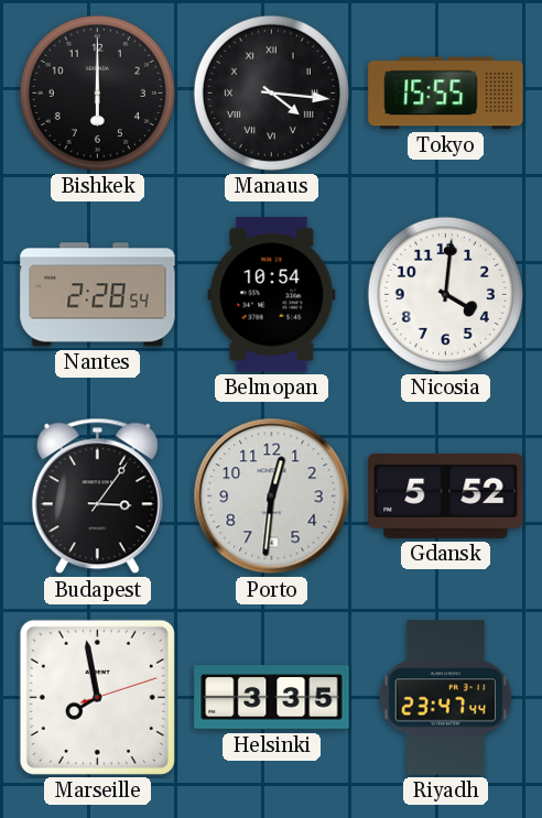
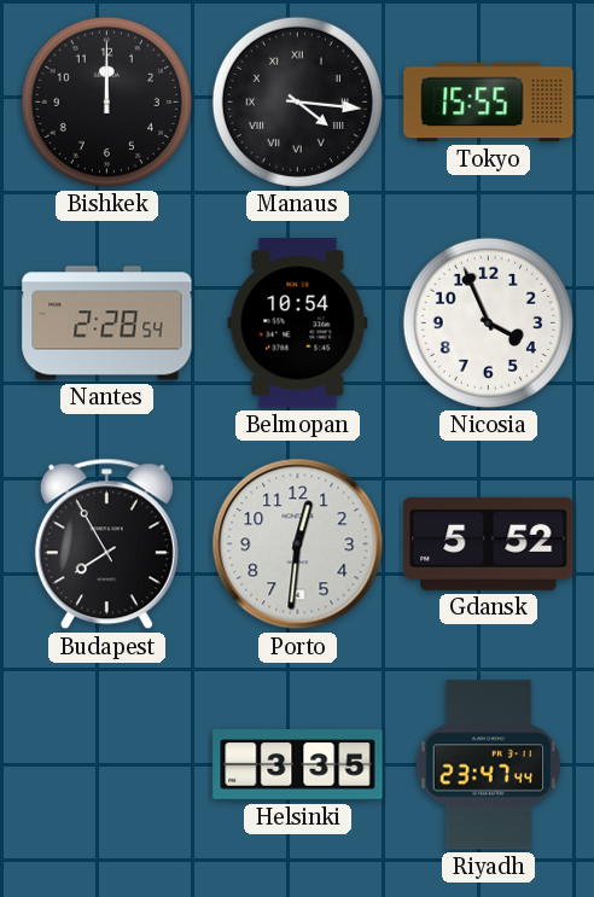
Bishkek: 6:00 -> 12:00 (106, 101)
Nicosia: 4:01 -> 3:56 (488, 322)
Budapest: 3:06 -> 7:55 (106, 544)
Marseille: 7:58 -> none (97, 697)
